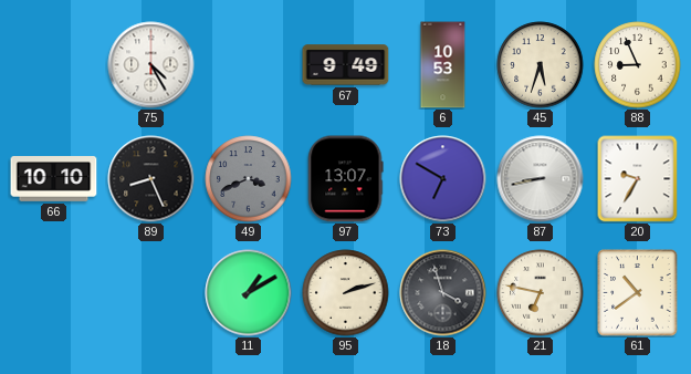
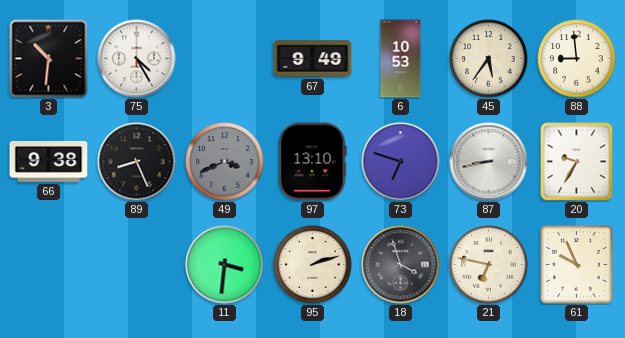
3: none -> 10:31 (49, 59)
45: 5:33 -> 5:36 (489, 59)
88: 8:56 -> 8:59 (577, 59)
66: 10:10 -> 9:38 (49, 162)
97: 13:07 -> 13:10 (313, 162)
73: 6:50 -> 6:48 (401, 162)
11: 1:10 -> 3:31 (225, 265)
61: 10:39 -> 9:56 (577, 265)
